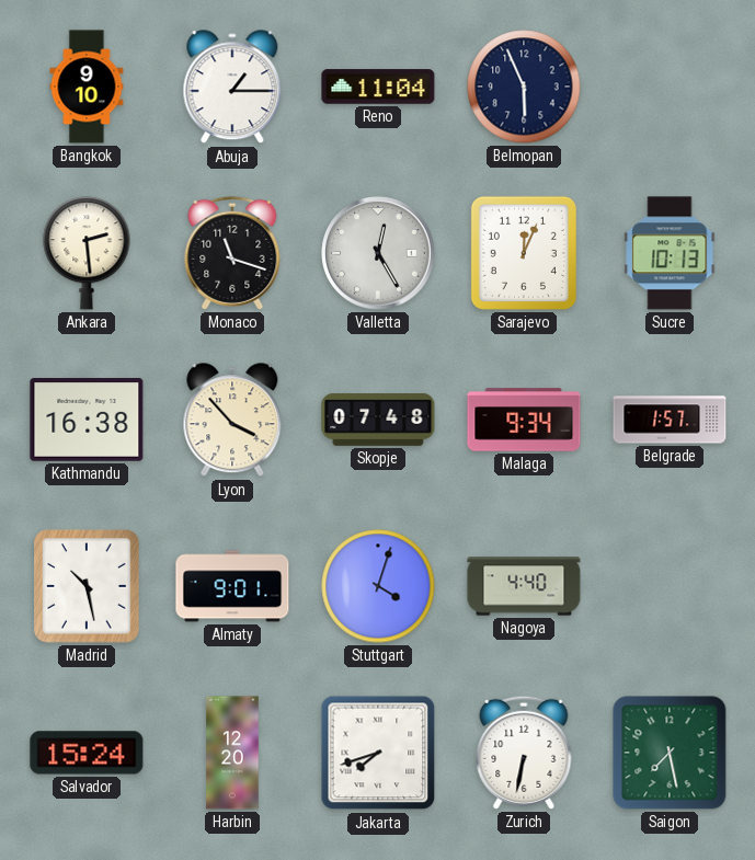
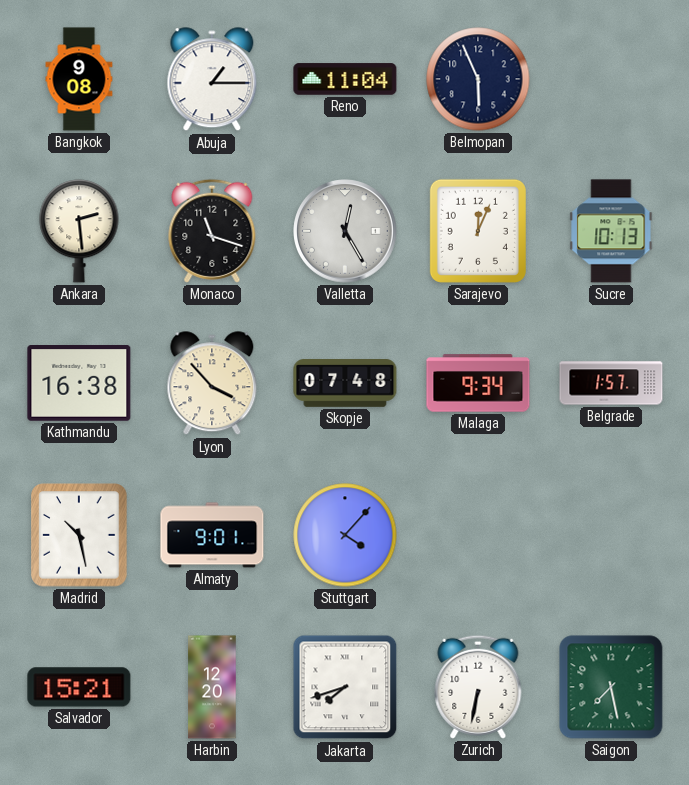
Bangkok: 9:10 -> 9:08 (79, 79)
Stuttgart: 4:03 -> 4:07 (345, 535)
Nagoya: 4:40 -> none (524, 586)
Salvador: 15:24 -> 15:21 (79, 687)
